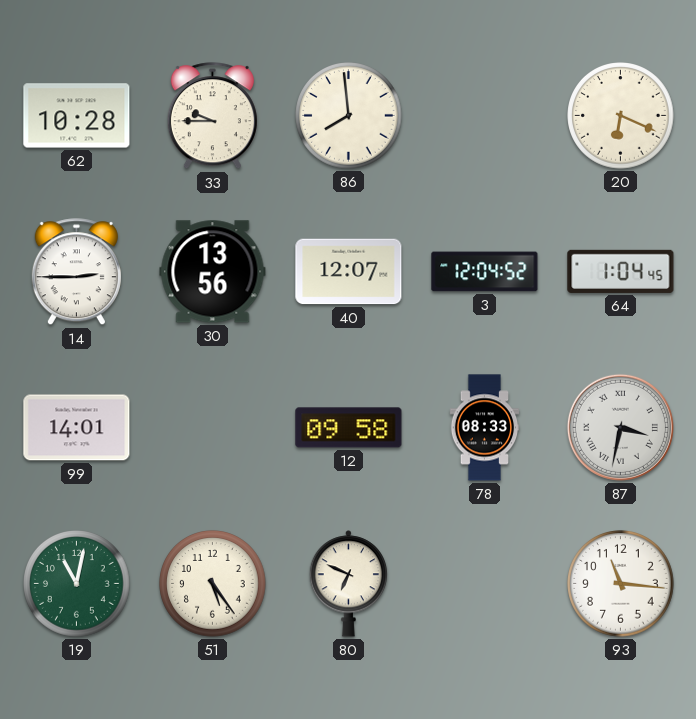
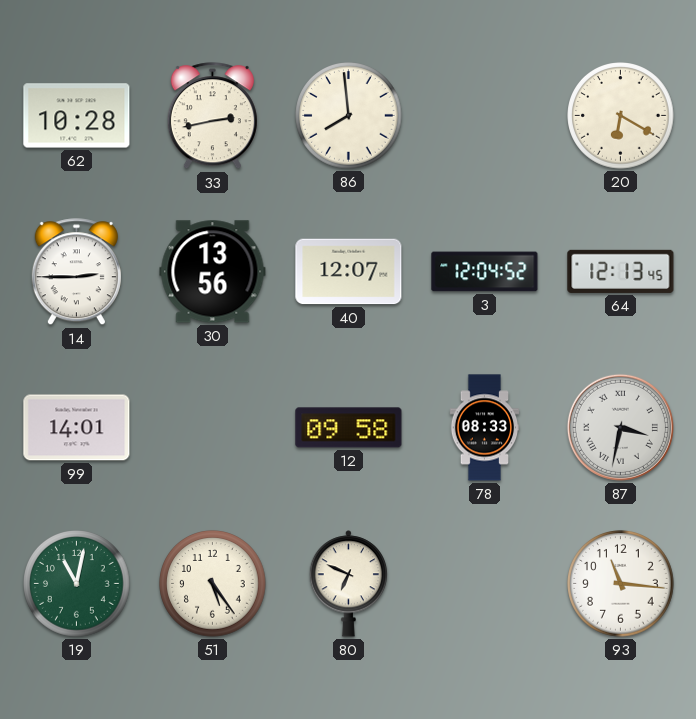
33: 9:45 -> 2:43 (212, 116)
20: 6:19 -> 6:20 (621, 116)
64: 1:04 -> 12:13 (621, 271)
